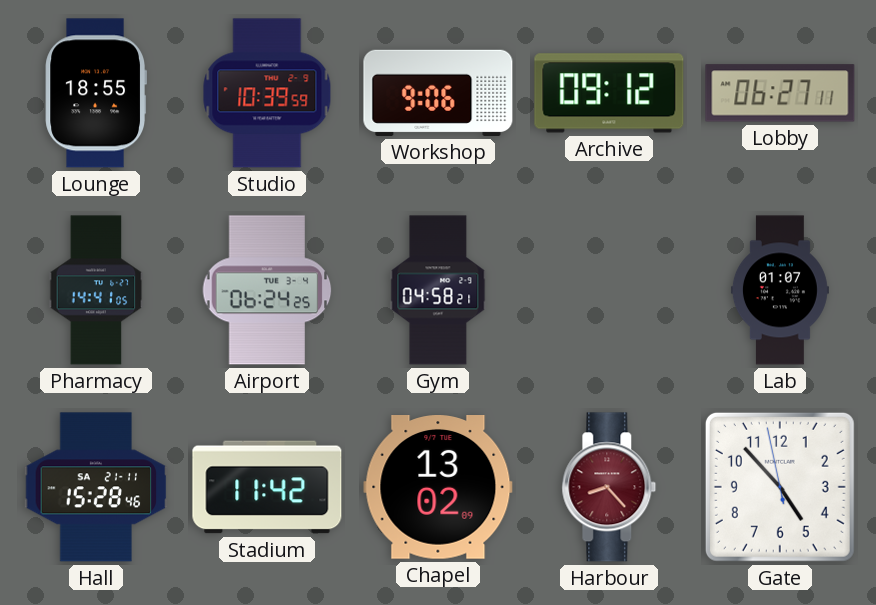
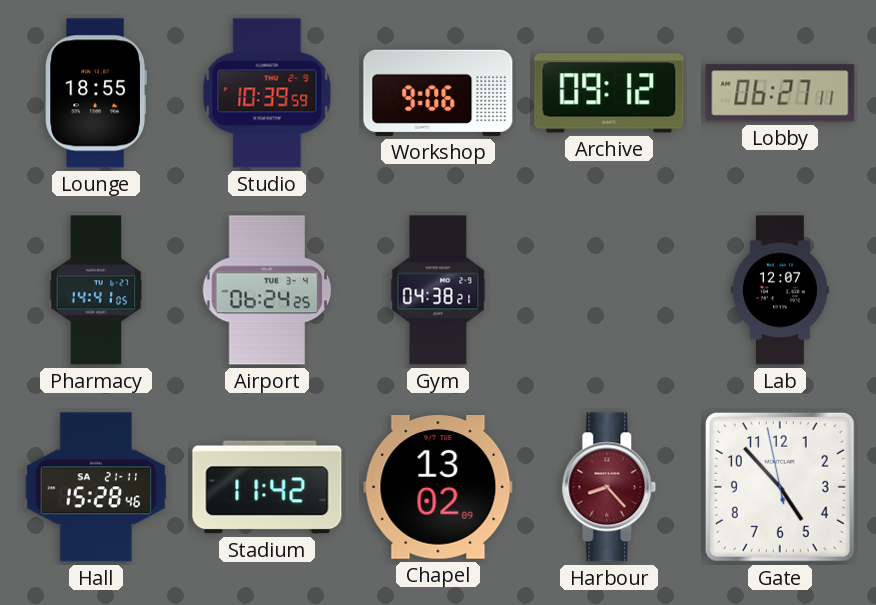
Gym: 04:58 -> 04:38 (438, 290)
Lab: 01:07 -> 12:07 (780, 290)
